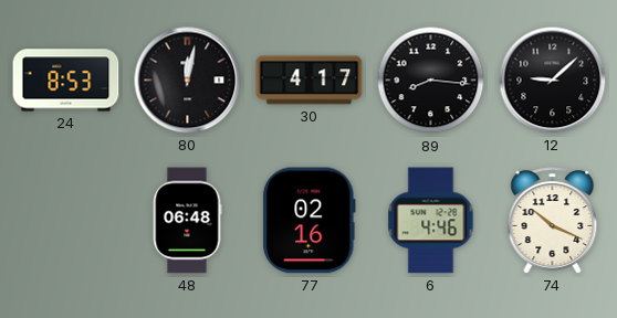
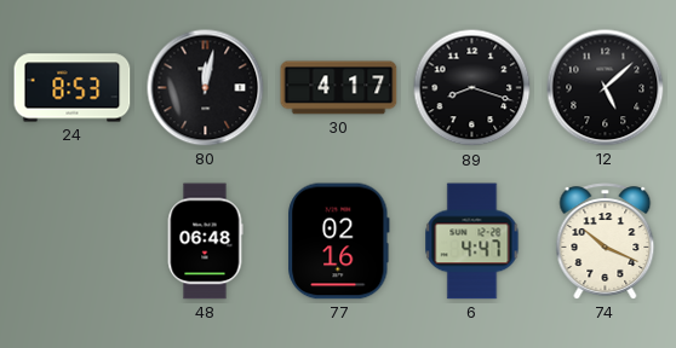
89: 8:16 -> 8:18 (472, 88)
12: 9:08 -> 5:08 (606, 88)
6: 4:46 -> 4:47 (472, 242)
